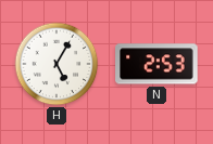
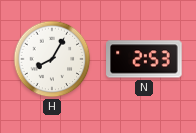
H: 5:05 -> 8:05 (52, 59)
